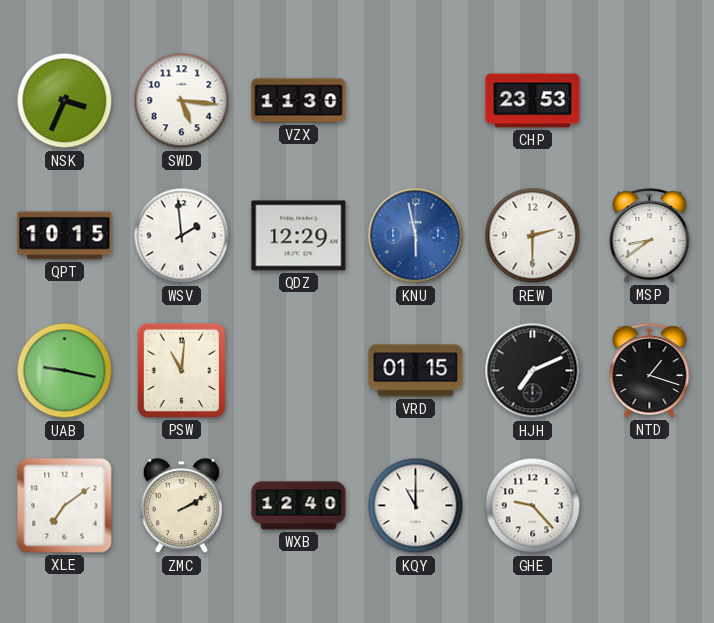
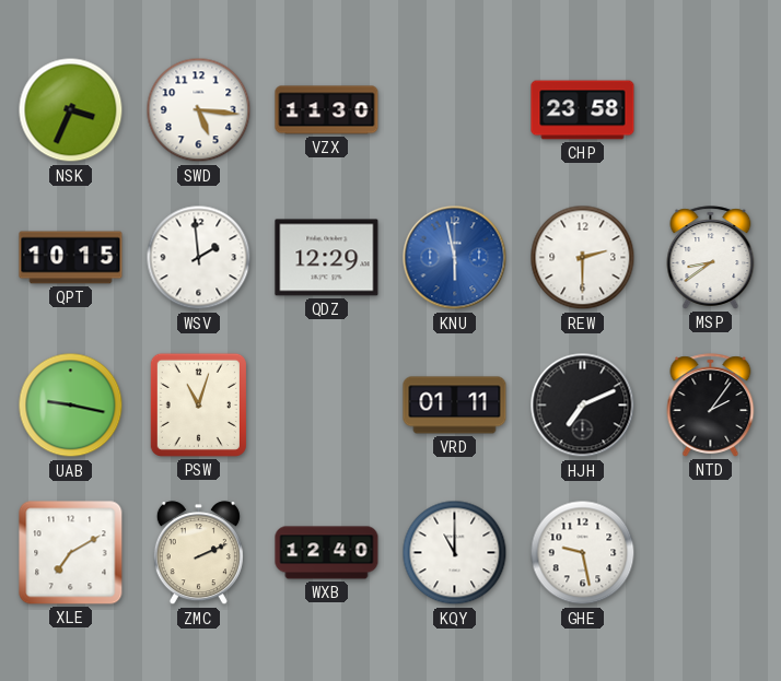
CHP: 23:53 -> 23:58 (583, 110)
PSW: 11:01 -> 11:03 (198, 404)
VRD: 01:15 -> 01:11 (455, 406)
NTD: 1:18 -> 2:06 (711, 406)
XLE: 7:09 -> 7:10 (71, 553)
ZMC: 2:10 -> 2:11 (198, 553)
GHE: 9:23 -> 9:28 (583, 553)
